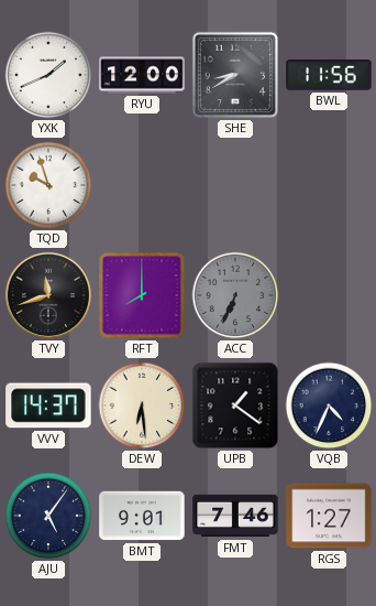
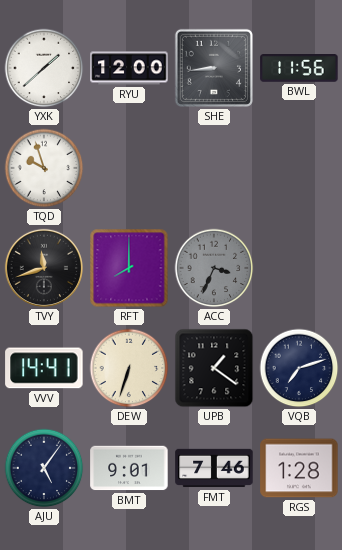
YXK: 1:41 -> 1:38 (44, 68)
SHE: 8:40 -> 8:44 (214, 68)
ACC: 6:34 -> 3:34 (214, 268)
VVV: 14:37 -> 14:41 (44, 368)
DEW: 6:29 -> 6:33 (129, 368)
VQB: 4:34 -> 7:12 (299, 368)
RGS: 1:27 -> 1:28 (299, 468)
